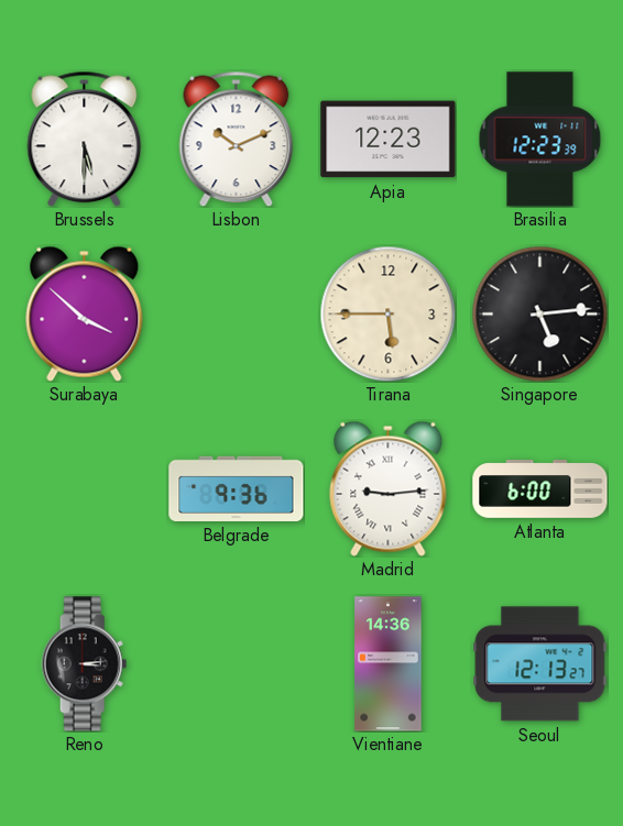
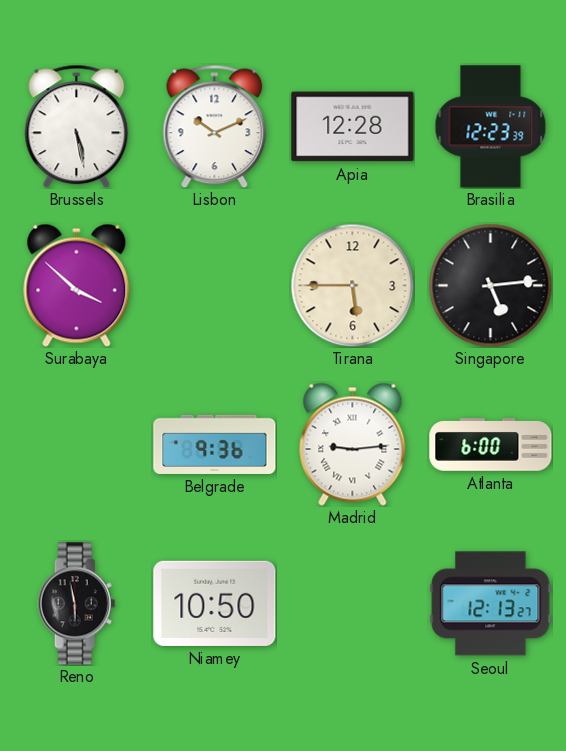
Brussels: 5:30 -> 5:28 (77, 126)
Apia: 12:23 -> 12:28 (353, 127)
Reno: 3:14 -> 5:58 (77, 604)
Niamey: none -> 10:50 (215, 603)
Vientiane: 14:36 -> none (389, 664)
